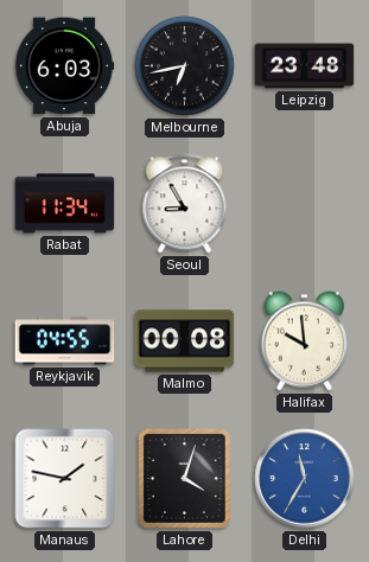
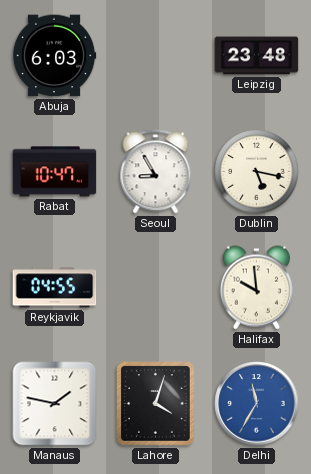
Melbourne: 6:43 -> none (185, 66)
Rabat: 11:34 -> 10:47 (55, 172)
Dublin: none -> 5:17 (257, 172)
Malmo: 00:08 -> none (185, 341)
